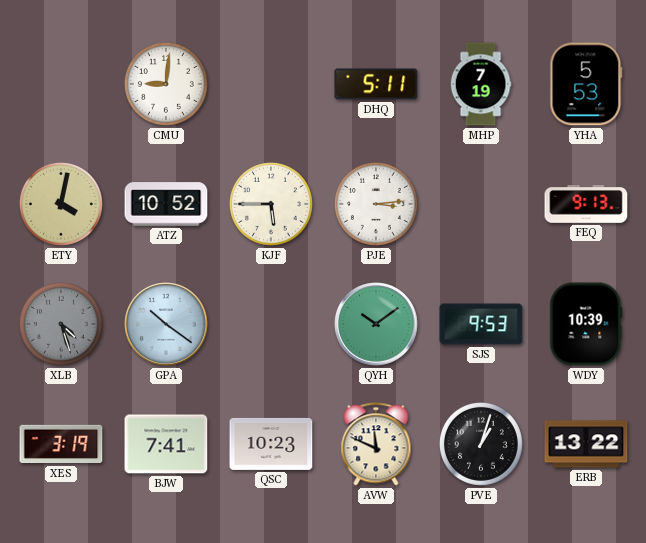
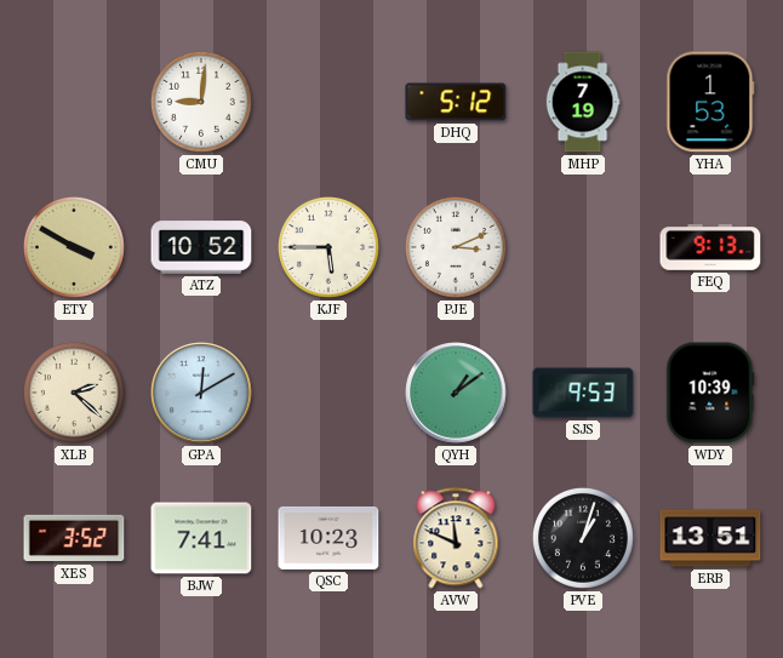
DHQ: 5:11 -> 5:12 (456, 102)
YHA: 5:53 -> 1:53 (710, 102)
ETY: 4:02 -> 3:50 (74, 247)
PJE: 3:14 -> 3:11 (456, 247)
XLB: 4:27 -> 2:22 (74, 393)
XLB dial: grey -> cream (74, 393)
GPA: 10:21 -> 12:10 (201, 393)
QYH: 10:09 -> 1:09 (456, 393)
XES: 3:19 -> 3:52 (74, 538)
ERB: 13:22 -> 13:51 (710, 538)
